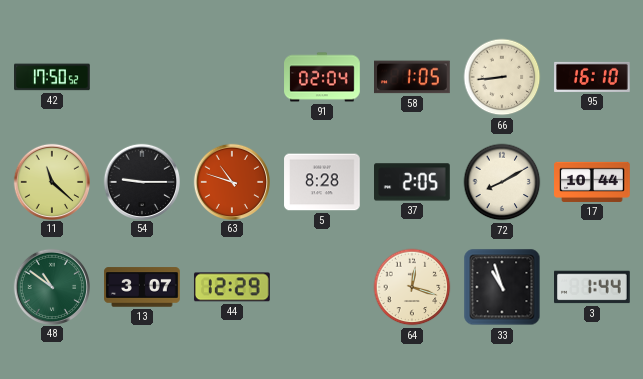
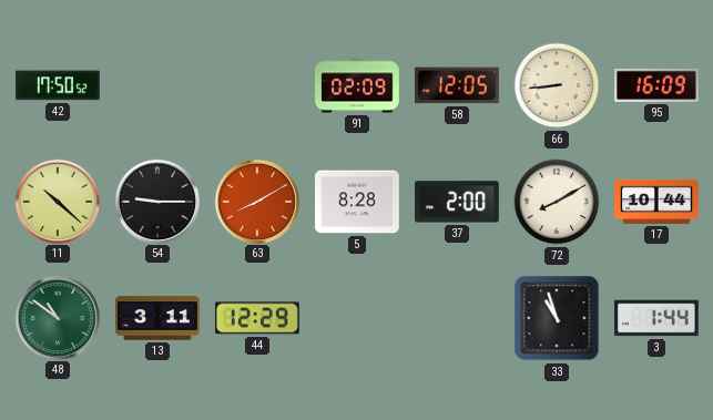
91: 02:04 -> 02:09 (357, 85)
58: 1:05 -> 12:05 (458, 85)
95: 16:10 -> 16:09 (656, 85)
11: 11:22 -> 10:22 (57, 201)
63: 10:48 -> 8:10 (256, 201)
37: 2:05 -> 2:00 (458, 202)
13: 3:07 -> 3:11 (157, 318)
64: 12:18 -> none (412, 287)
